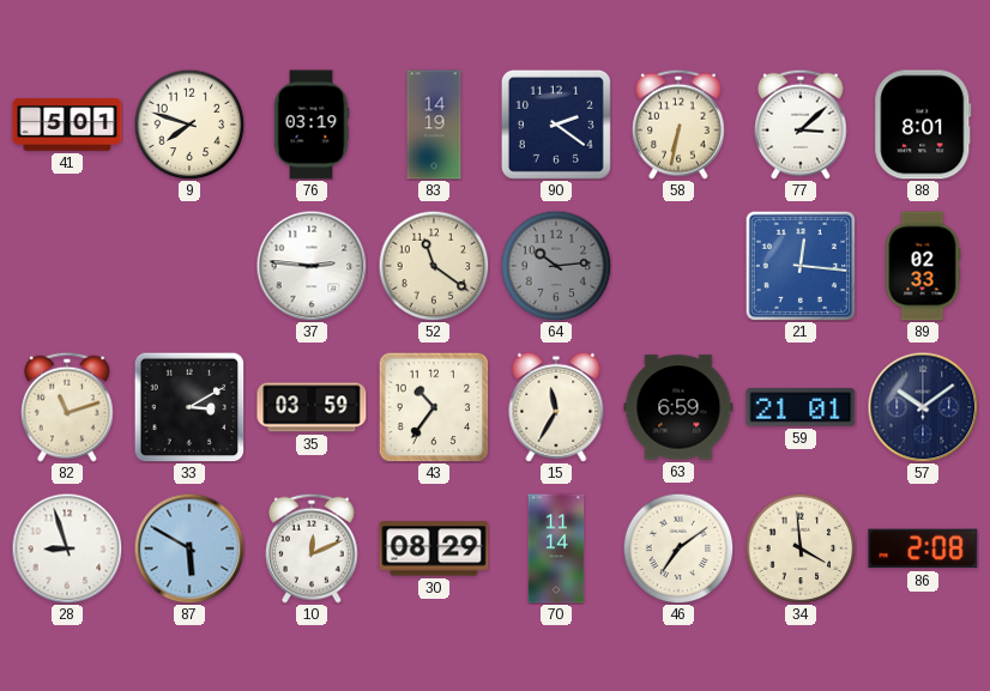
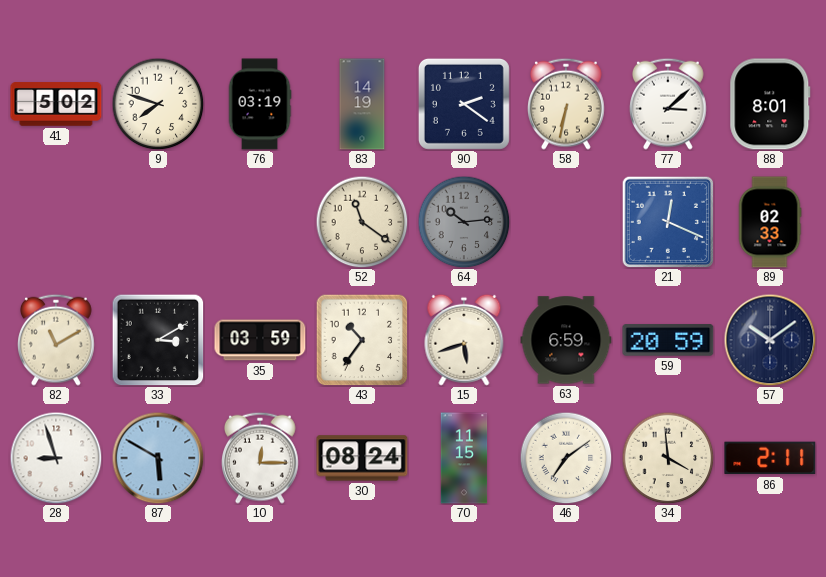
41: 5:01 -> 5:02 (56, 104)
37: 2:46 -> none (312, 266)
21: 12:16 -> 12:19 (667, 221)
82: 11:12 -> 11:10 (57, 340)
15: 11:35 -> 5:42 (464, 340)
59: 21:01 -> 20:59 (668, 340)
10: 12:11 -> 12:15 (261, 458)
30: 08:29 -> 08:24 (362, 458)
70: 11:14 -> 11:15 (464, 458)
86: 2:08 -> 2:11 (770, 458)
